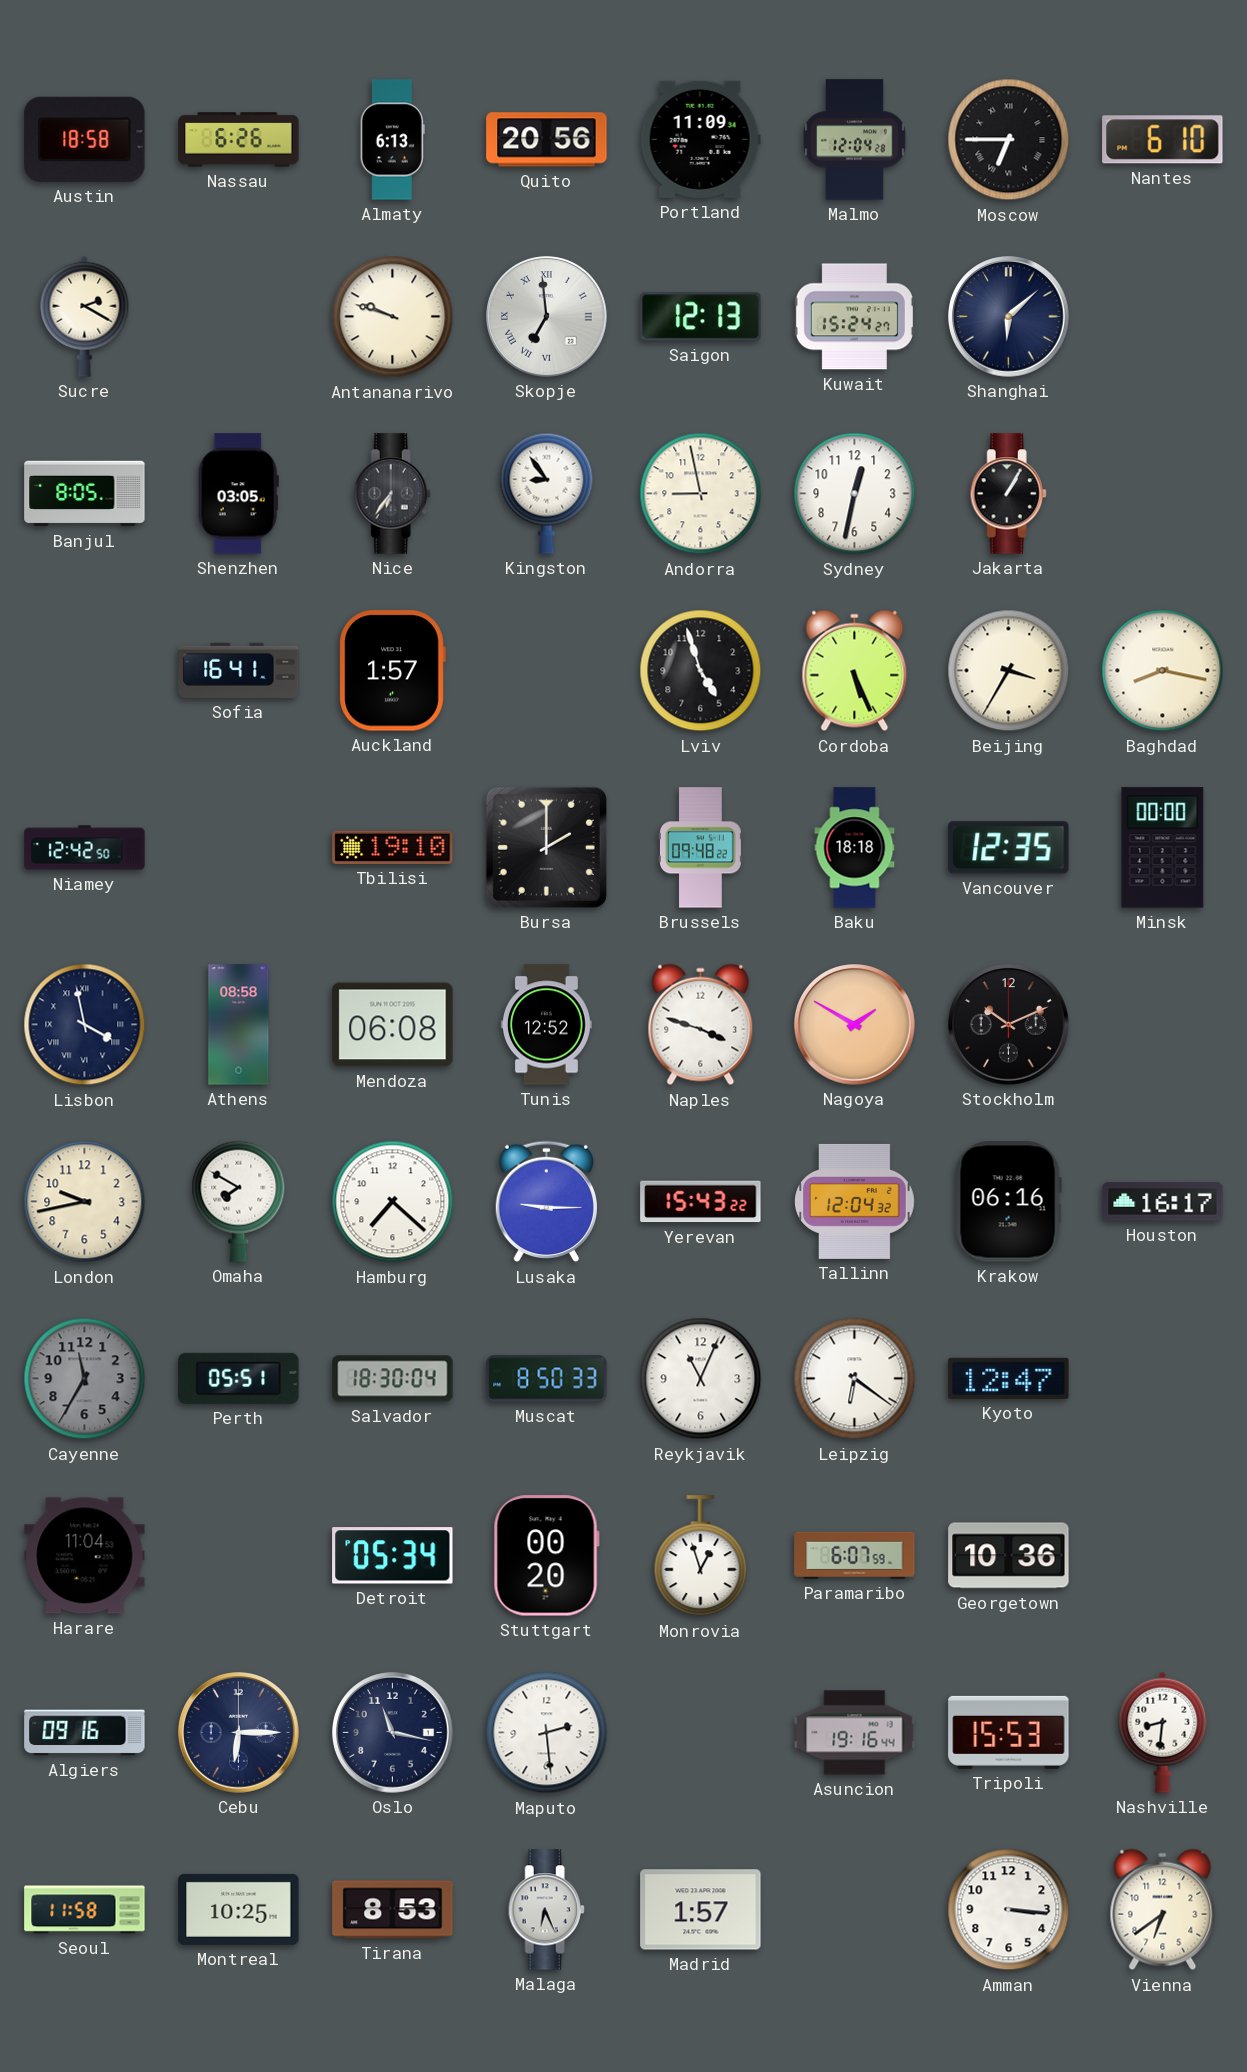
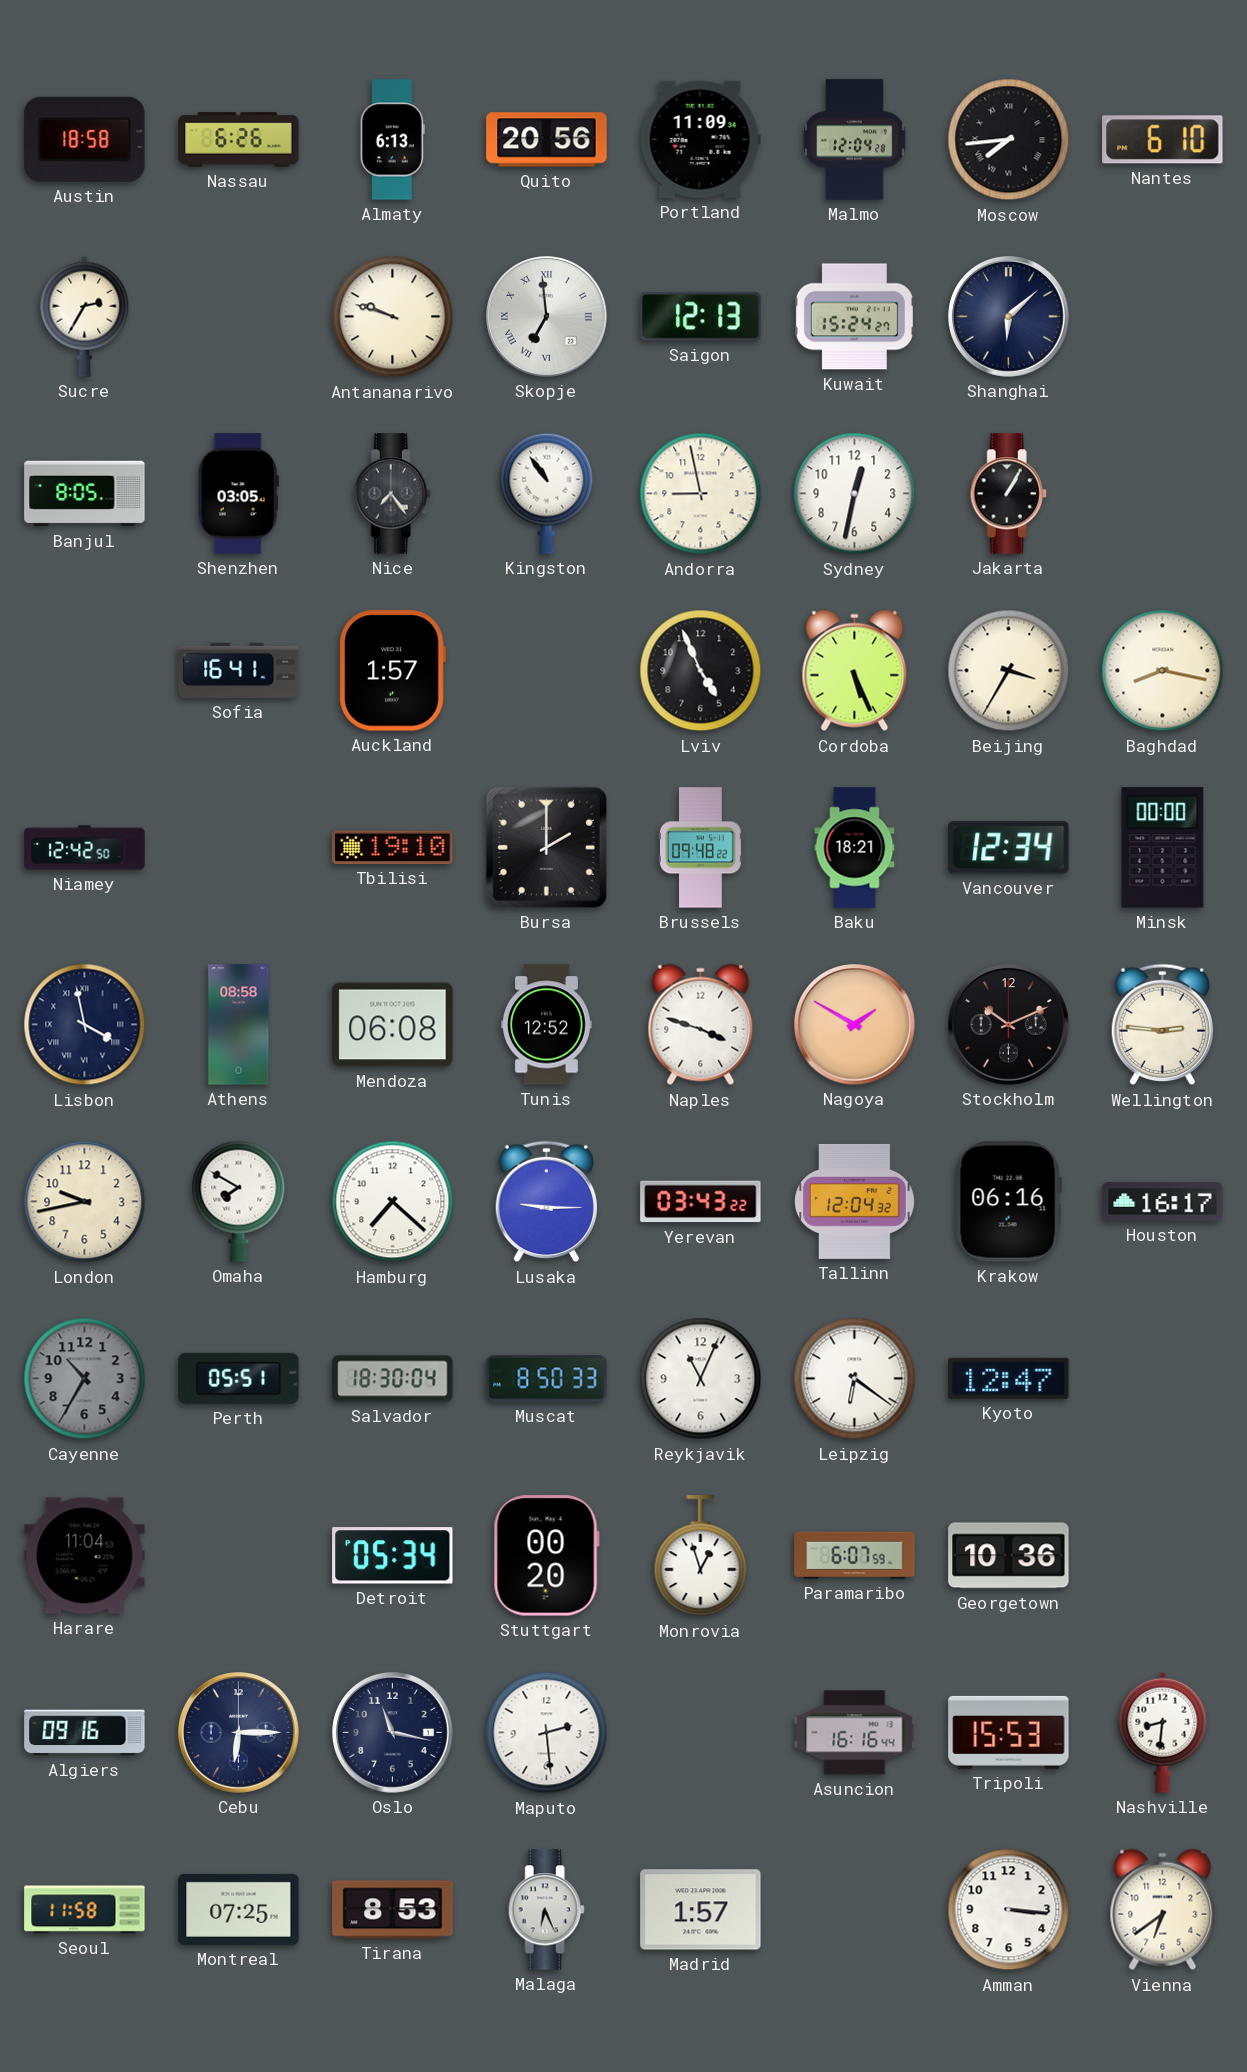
Moscow: 6:45 -> 7:44 (1009, 140)
Sucre: 2:20 -> 2:35 (85, 316)
Nice: 6:36 -> 7:24 (392, 494)
Kingston: 8:54 -> 10:54 (547, 493)
Lviv: 4:57 -> 4:56 (701, 671)
Baku: 18:18 -> 18:21 (855, 848)
Vancouver: 12:35 -> 12:34 (1009, 848)
Wellington: none -> 2:46 (1162, 1025)
Yerevan: 15:43 -> 03:43 (701, 1202)
Cayenne: 11:35 -> 10:35 (85, 1379)
Asuncion: 19:16 -> 16:16 (855, 1733)
Montreal: 10:25 -> 07:25 (239, 1909)
